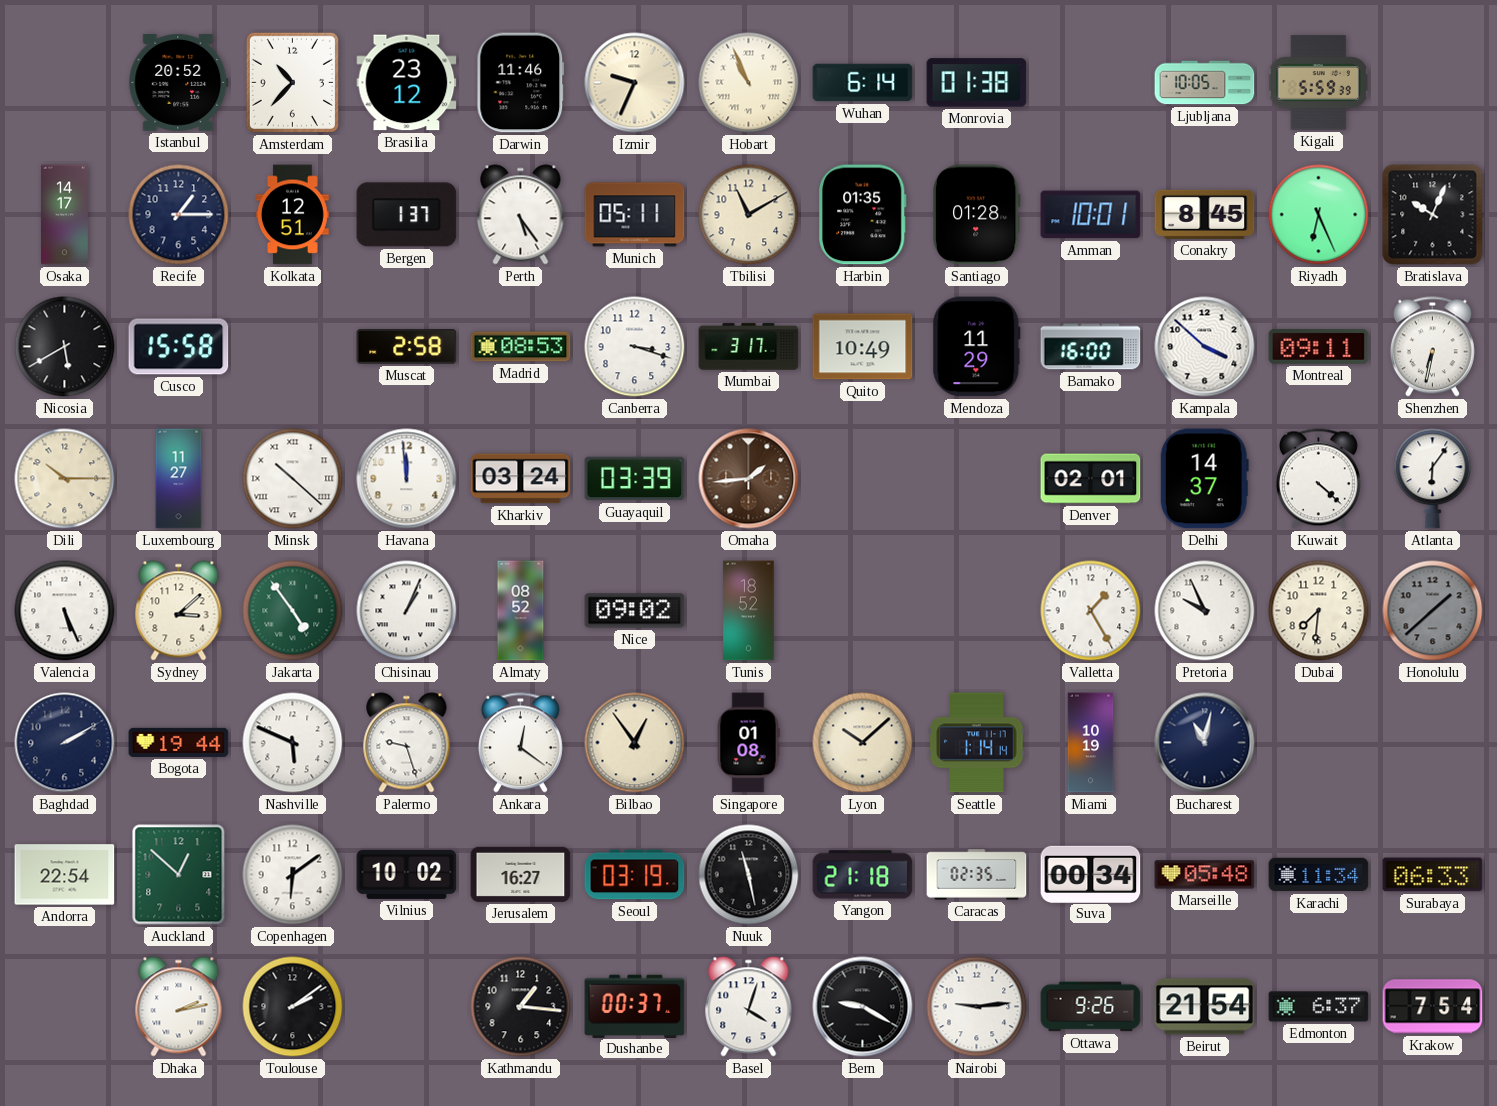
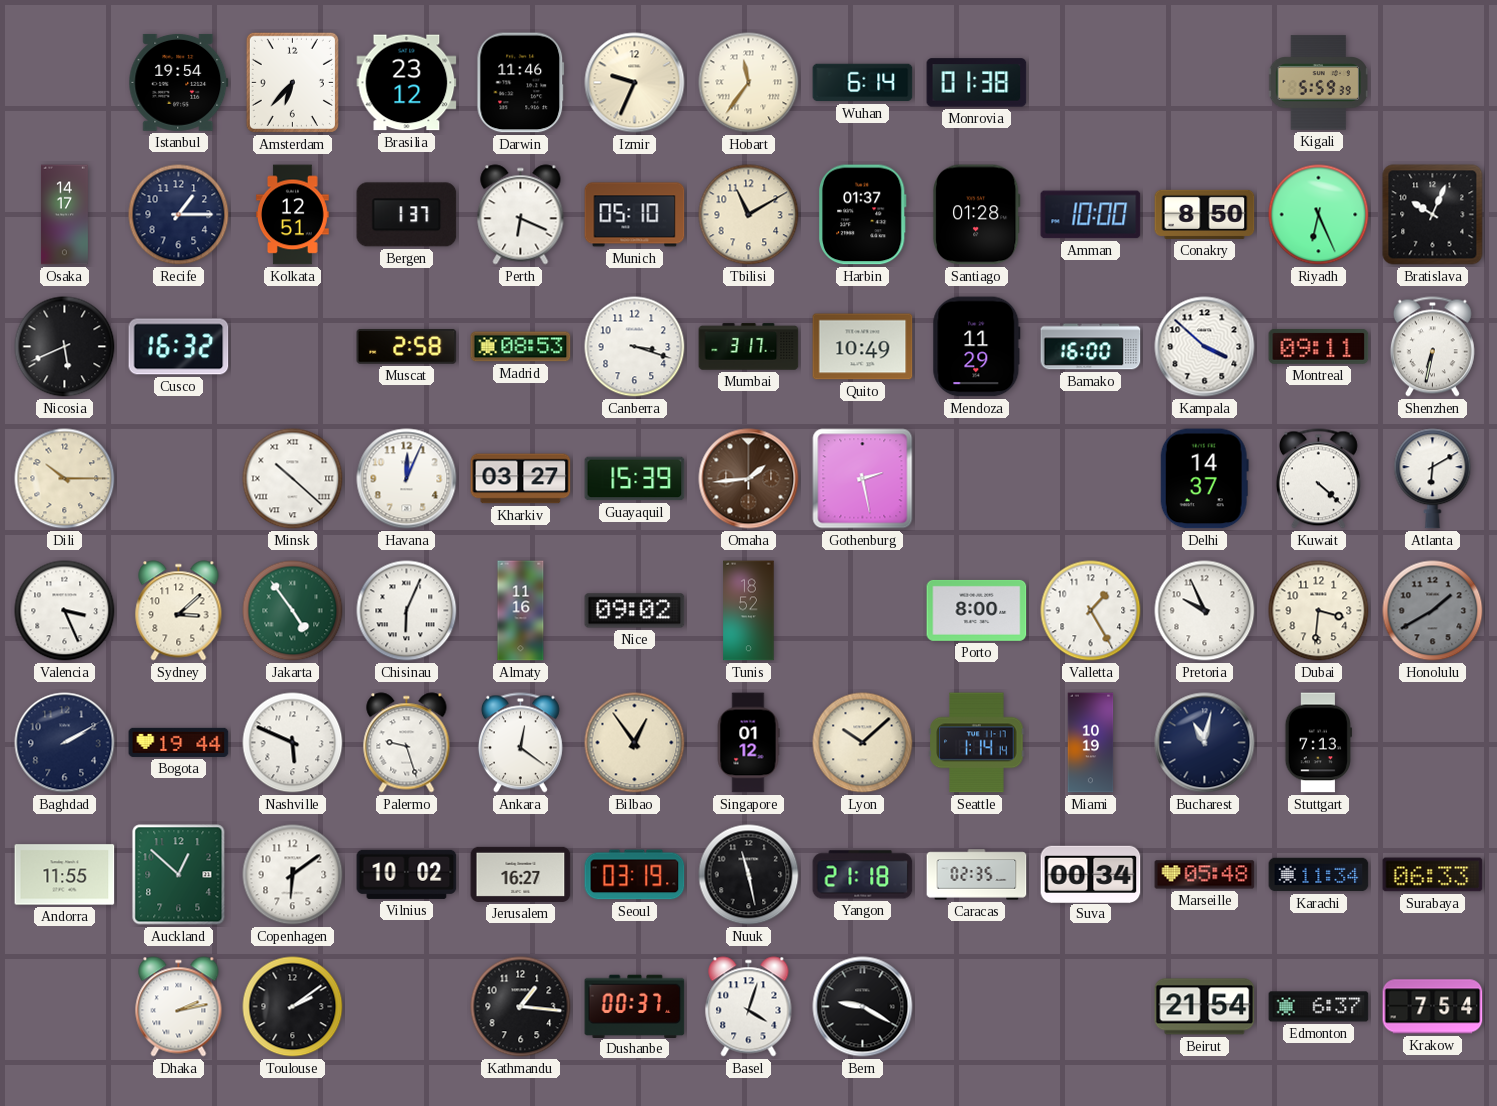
Istanbul: 20:52 -> 19:54 (179, 82)
Amsterdam: 10:37 -> 6:37 (292, 82)
Hobart: 10:56 -> 11:36 (749, 83)
Ljubljana: 10:05 -> none (1205, 83)
Perth: 5:24 -> 6:19 (521, 215)
Munich: 05:11 -> 05:10 (635, 215)
Harbin: 01:35 -> 01:37 (863, 215)
Amman: 10:01 -> 10:00 (1091, 215)
Conakry: 8:45 -> 8:50 (1205, 214)
Nicosia: 5:40 -> 5:41 (65, 347)
Cusco: 15:58 -> 16:32 (179, 347)
Luxembourg: 11:27 -> none (179, 479)
Havana: 11:59 -> 12:04 (407, 479)
Kharkiv: 03:24 -> 03:27 (521, 479)
Guayaquil: 03:39 -> 15:39 (635, 479)
Gothenburg: none -> 2:28 (863, 479)
Denver: 02:01 -> none (1091, 479)
Atlanta: 6:06 -> 6:10 (1433, 479)
Valencia: 5:26 -> 3:26 (65, 611)
Chisinau: 1:04 -> 6:04 (407, 611)
Almaty: 08:52 -> 11:16 (521, 611)
Porto: none -> 8:00 (977, 610)
Dubai: 7:31 -> 3:31 (1319, 611)
Honolulu: 1:38 -> 1:40 (1433, 611)
Singapore: 01:08 -> 01:12 (748, 743)
Stuttgart: none -> 7:13 (1318, 743)
Andorra: 22:54 -> 11:55 (65, 875)
Nairobi: 9:14 -> none (977, 1007)
Ottawa: 9:26 -> none (1091, 1007)
